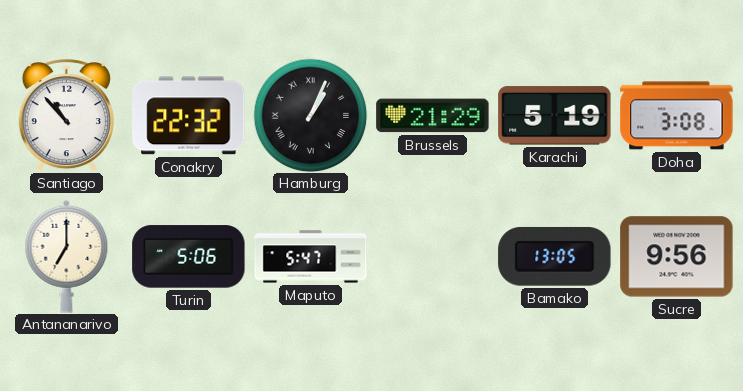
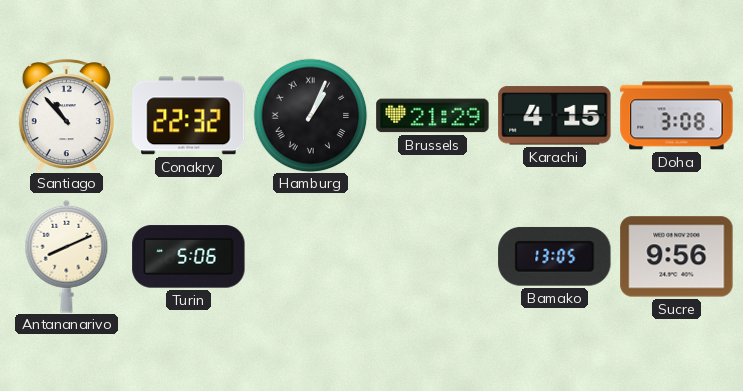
Karachi: 5:19 -> 4:15 (555, 116)
Antananarivo: 7:00 -> 8:11 (67, 256)
Maputo: 5:47 -> none (311, 257)
